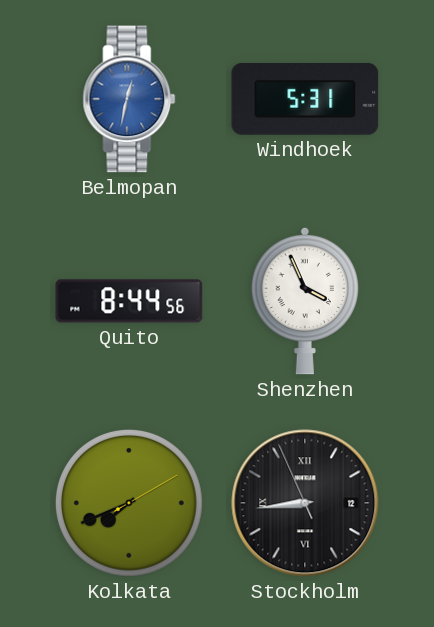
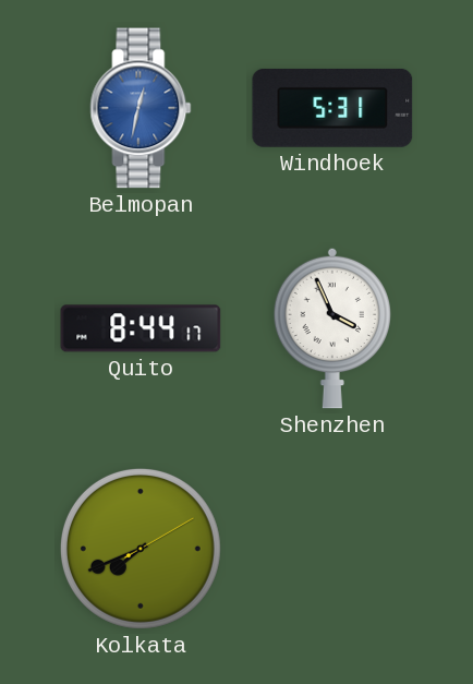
Quito: 8:44:56 -> 8:44:17 (141, 328)
Stockholm: 8:43 -> none (305, 503)
